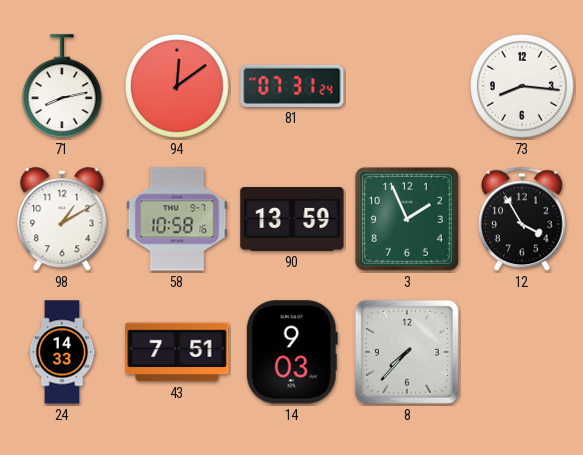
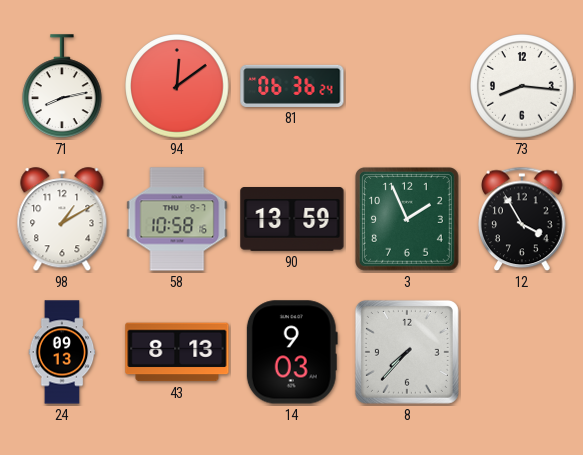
81: 07:31 -> 06:36 (292, 86)
24: 14:33 -> 09:13 (62, 352)
43: 7:51 -> 8:13 (177, 352)
